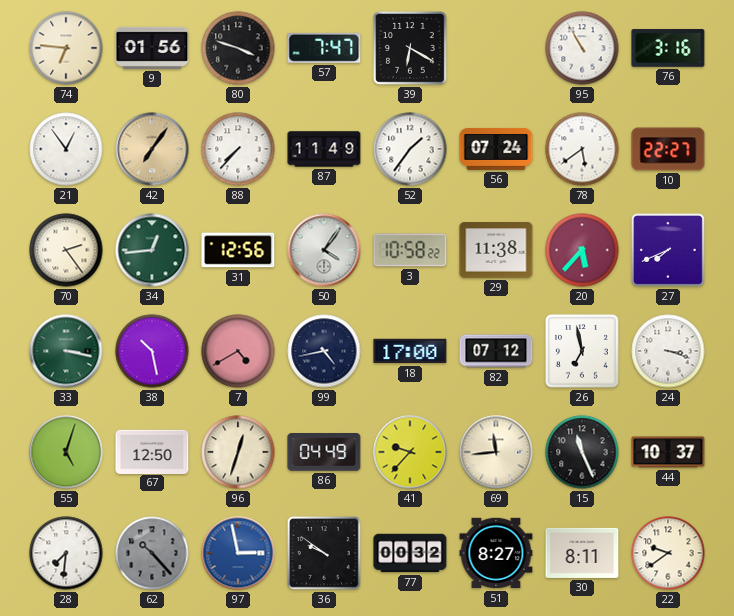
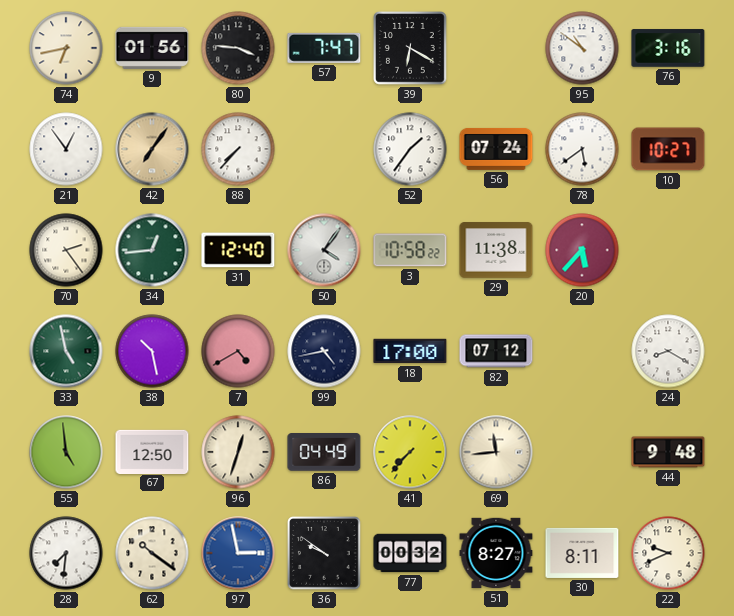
74: 6:46 -> 6:43 (66, 48)
80: 3:48 -> 3:46 (238, 48)
95: 10:55 -> 10:51 (582, 48)
87: 11:49 -> none (324, 149)
10: 22:27 -> 10:27 (668, 149)
31: 12:56 -> 12:40 (238, 250)
27: 7:41 -> none (668, 250)
33: 3:17 -> 4:58 (66, 351)
26: 6:58 -> none (583, 352)
24: 3:18 -> 8:20 (668, 351)
55: 5:03 -> 4:59 (66, 452)
41: 9:37 -> 7:37 (410, 452)
15: 11:26 -> none (582, 452)
44: 10:37 -> 9:48 (668, 452)
62: 10:23 -> 10:21 (152, 553)
62 dial: grey -> cream (152, 553)
22: 9:39 -> 9:41 (668, 553)
